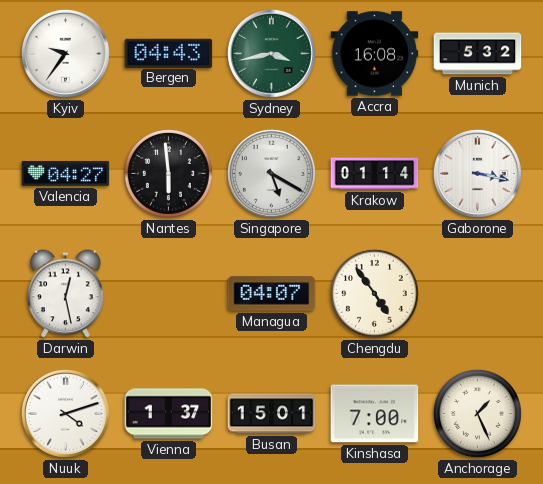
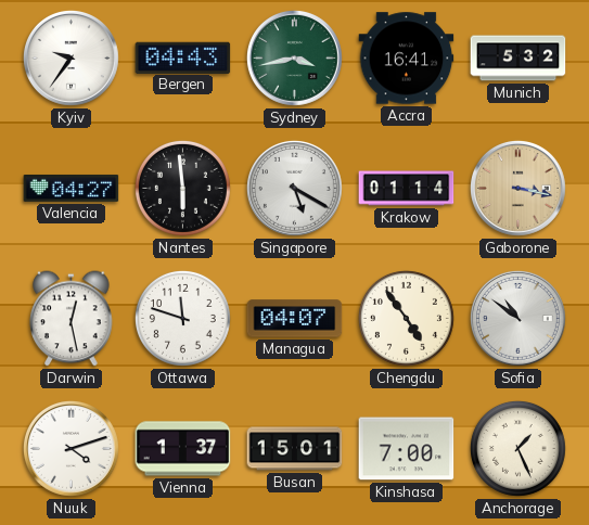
Accra: 16:08 -> 16:41 (407, 59)
Gaborone dial: white -> champagne (517, 188)
Ottawa: none -> 11:48 (182, 318)
Sofia: none -> 10:51 (517, 318)
